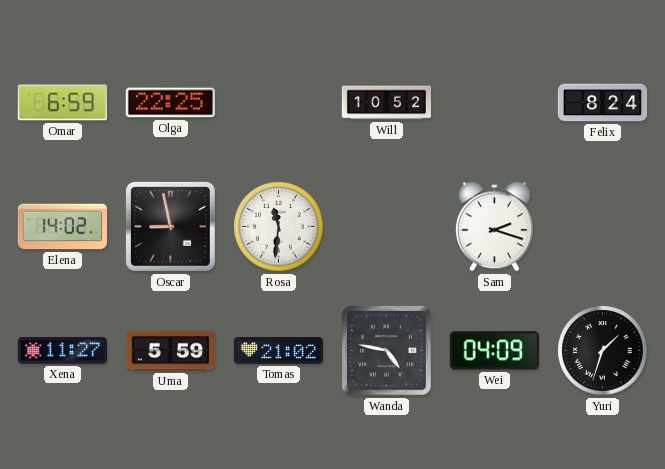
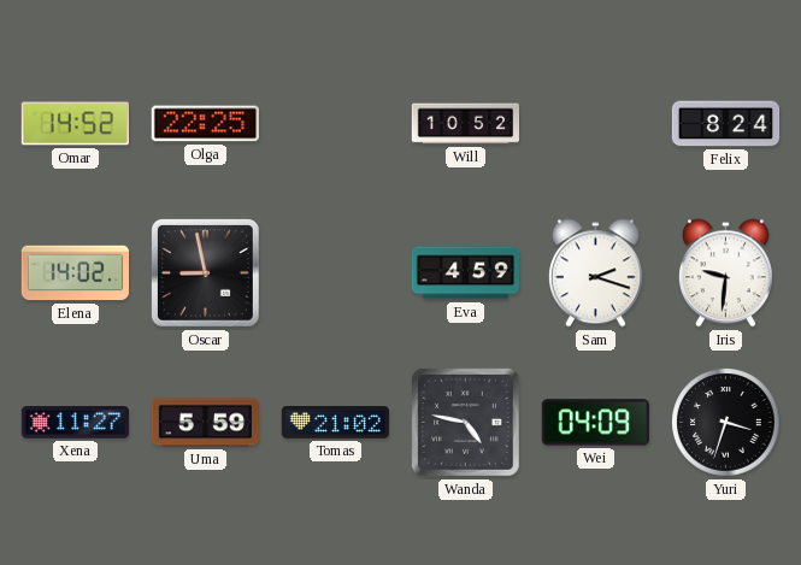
Omar: 6:59 -> 14:52 (75, 124)
Rosa: 11:31 -> none (279, 227)
Eva: none -> 4:59 (466, 273)
Iris: none -> 9:31 (725, 273)
Yuri: 1:33 -> 3:33 (726, 423)
